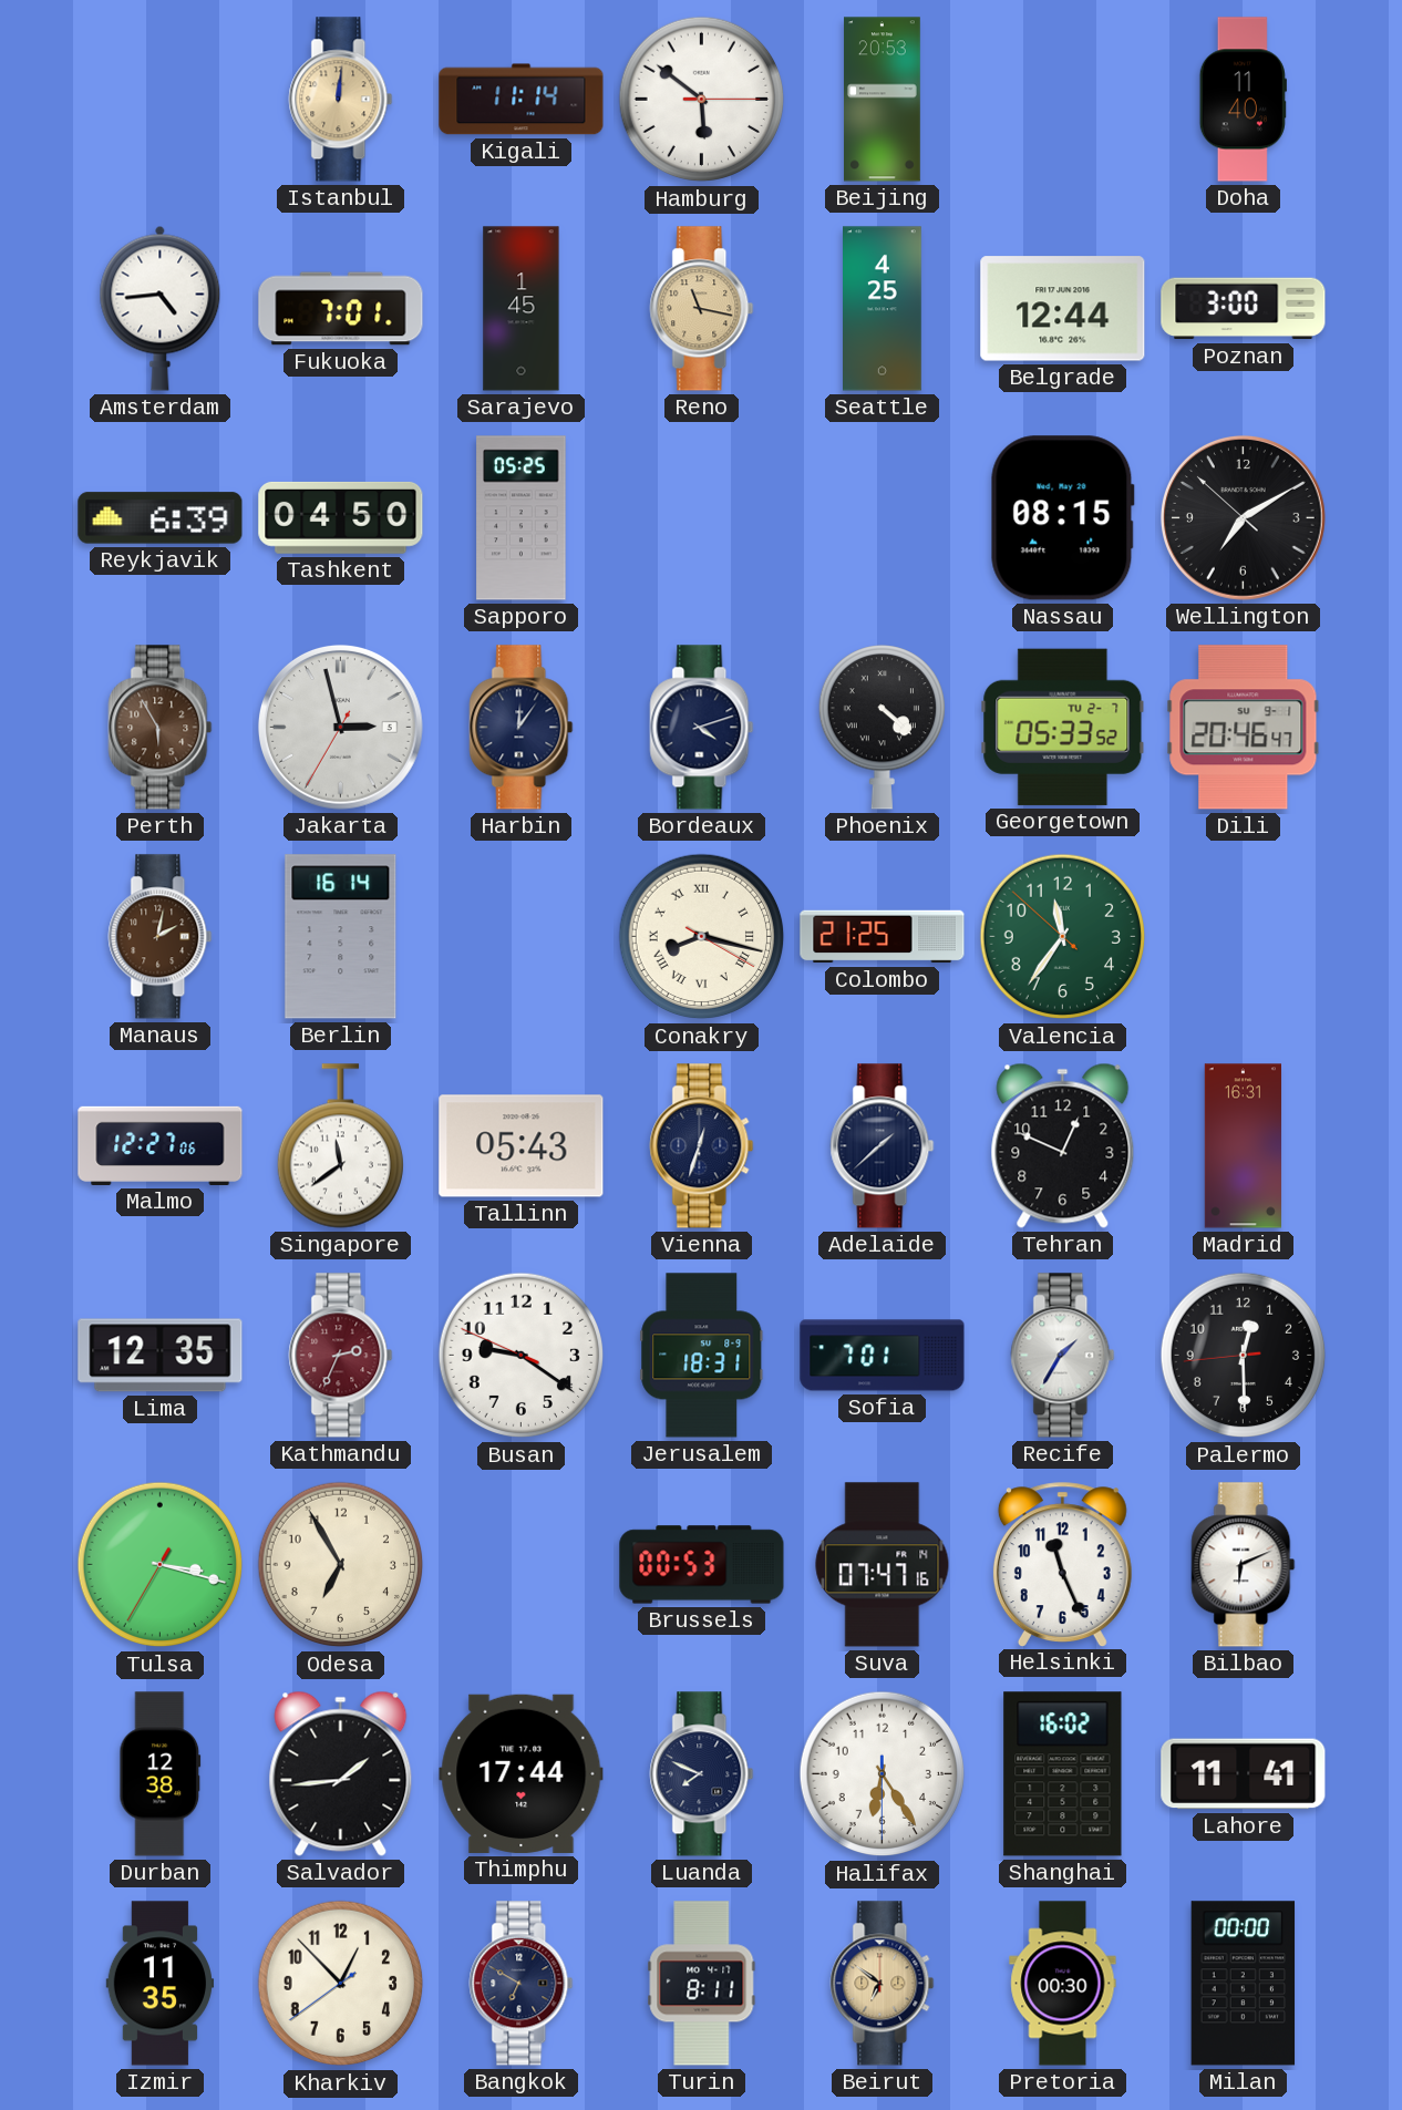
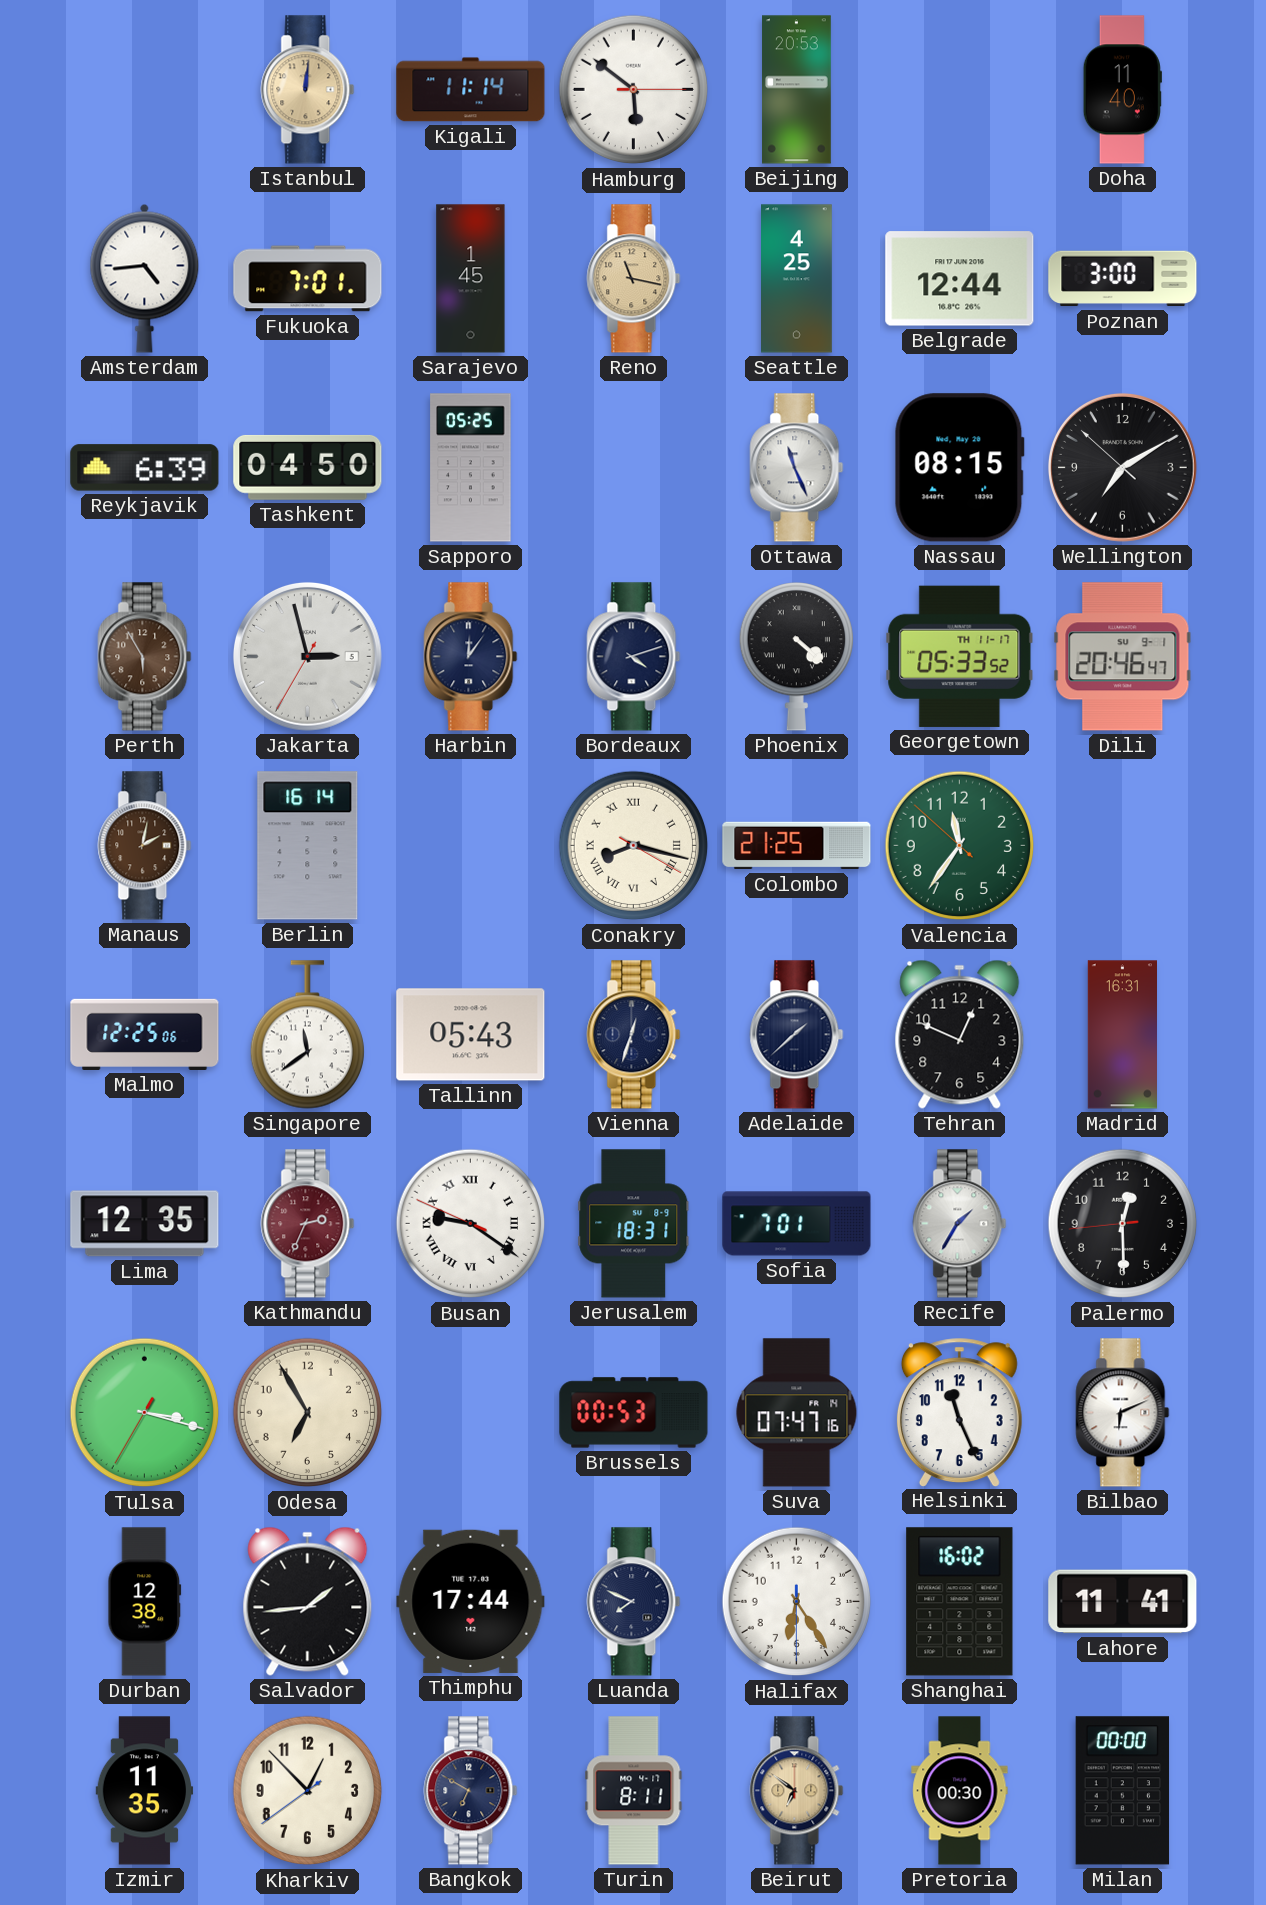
Ottawa: none -> 11:26 (797, 468)
Georgetown date: TU 2-7 -> TH 11-17 (960, 656)
Malmo: 12:27 -> 12:25 (145, 1034)
Busan numerals: Arabic -> Roman (471, 1224)
